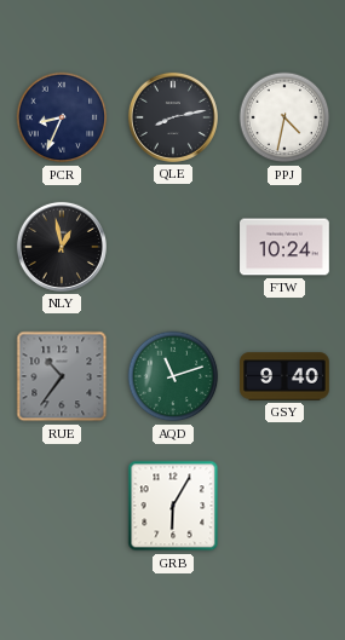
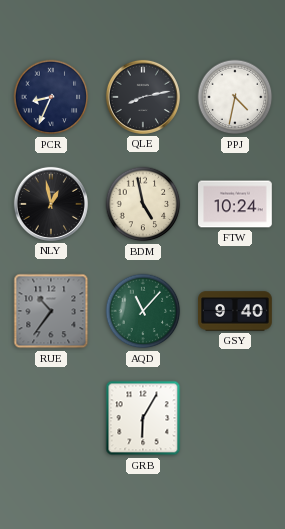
BDM: none -> 4:58 (143, 204)
AQD: 11:12 -> 11:07 (143, 311)
